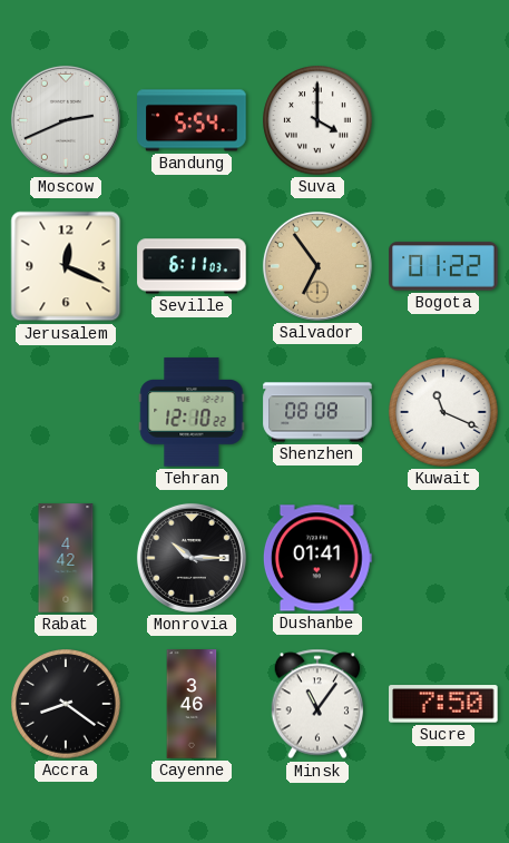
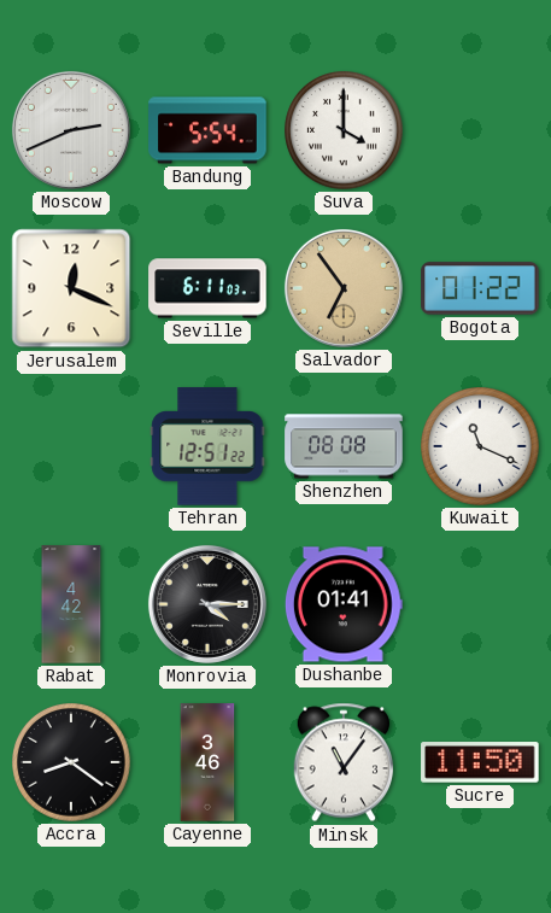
Tehran: 12:10 -> 12:51 (207, 446)
Monrovia: 10:15 -> 4:15 (207, 604)
Sucre: 7:50 -> 11:50 (480, 762)
